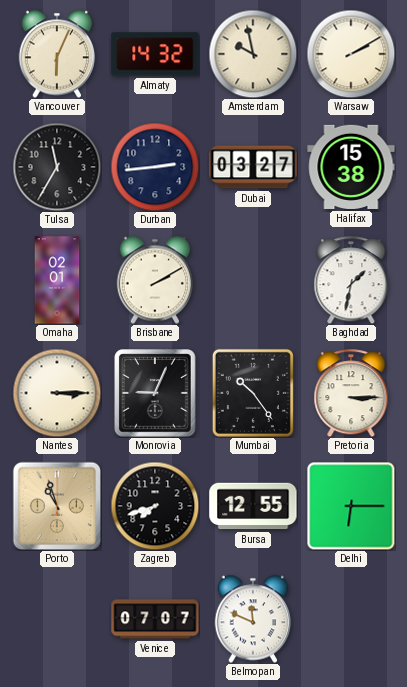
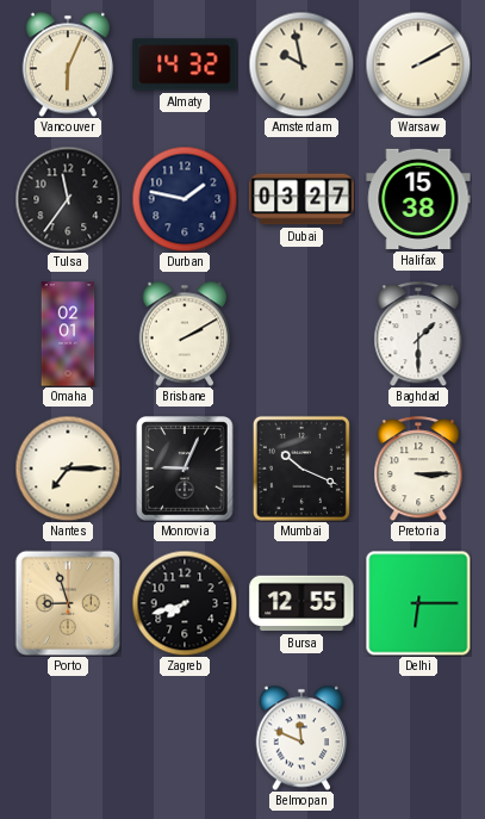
Tulsa: 11:35 -> 11:36 (68, 199)
Durban: 2:44 -> 1:47 (185, 199)
Baghdad: 1:32 -> 1:30 (418, 334)
Nantes: 3:15 -> 7:15 (68, 469)
Mumbai: 10:24 -> 10:19 (301, 469)
Porto: 10:57 -> 8:57 (67, 602)
Venice: 07:07 -> none (155, 619)
